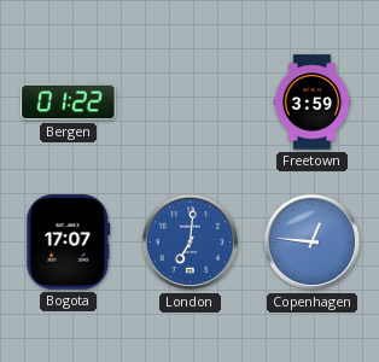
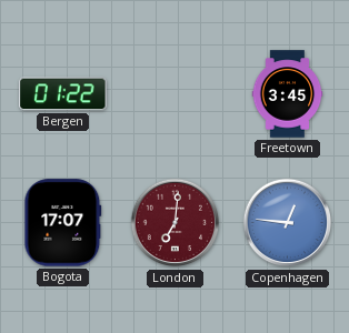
Freetown: 3:59 -> 3:45 (288, 94)
London dial: blue -> burgundy (176, 223)
